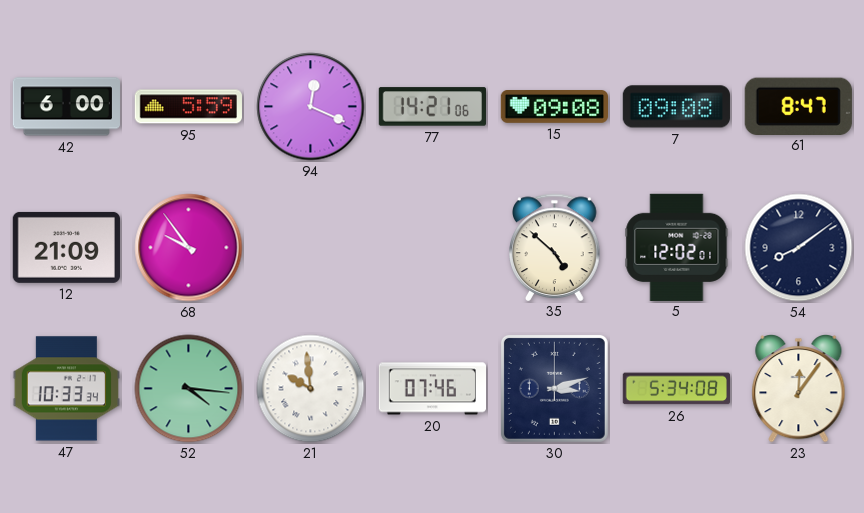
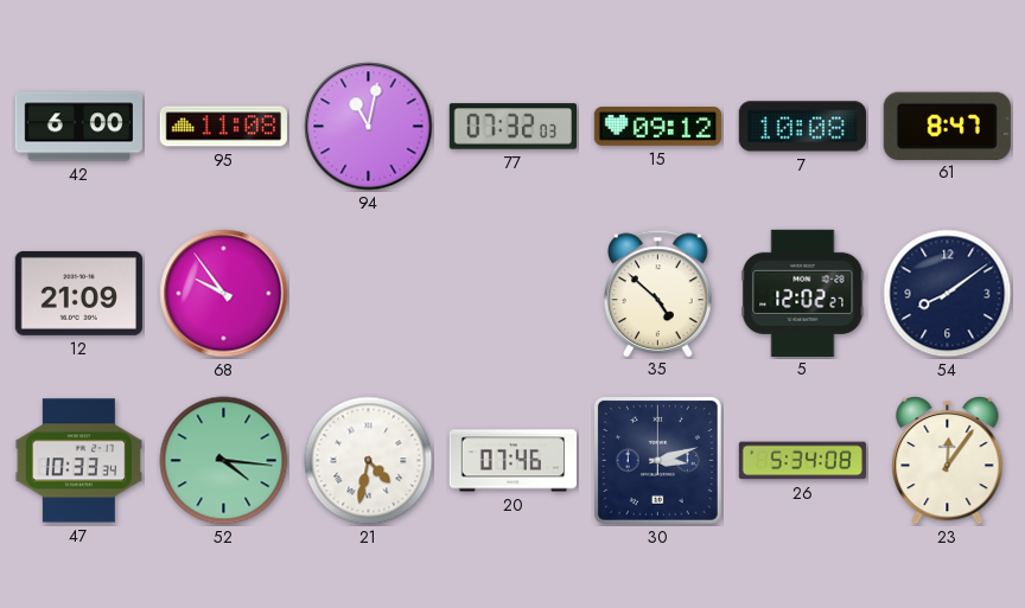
95: 5:59 -> 11:08 (223, 127)
94: 12:19 -> 11:02 (369, 127)
77: 14:21 -> 07:32 (512, 127)
15: 09:08 -> 09:12 (657, 127)
7: 09:08 -> 10:08 (802, 127)
5: 12:02:01 -> 12:02:27 (803, 293)
21: 9:59 -> 4:32 (369, 461)
